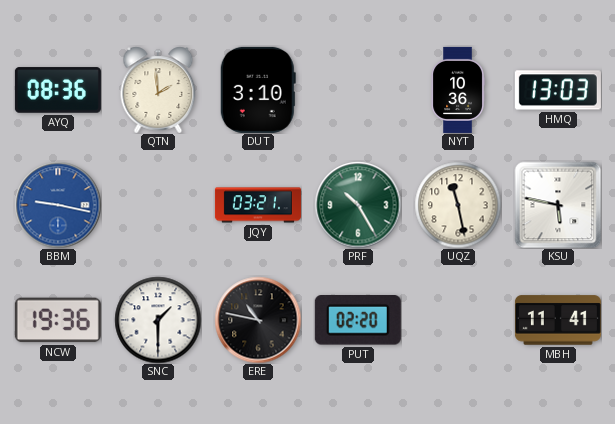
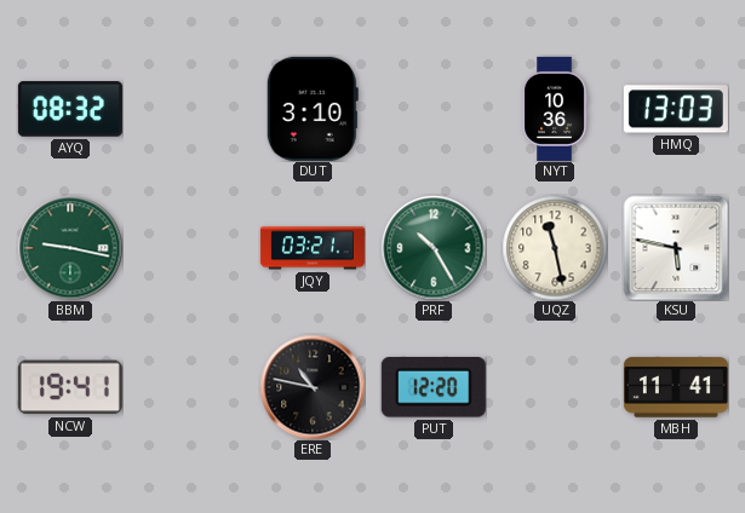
AYQ: 08:36 -> 08:32 (70, 109)
QTN: 1:59 -> none (158, 90)
BBM dial: blue -> green (70, 248)
NCW: 19:36 -> 19:41 (70, 387)
SNC: 1:30 -> none (158, 320)
PUT: 02:20 -> 12:20 (434, 387)
